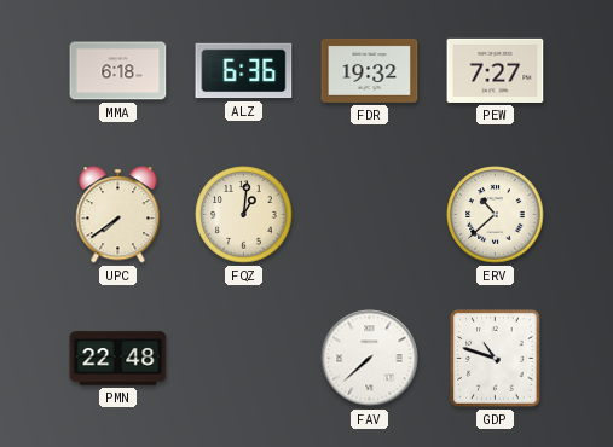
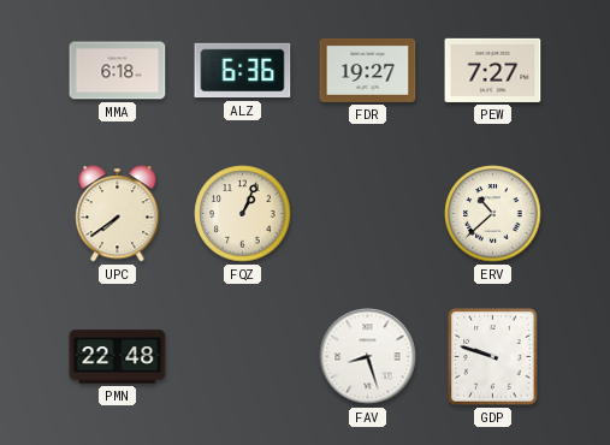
FDR: 19:32 -> 19:27 (368, 70)
FQZ: 1:01 -> 1:04 (243, 214)
FAV: 7:38 -> 8:27 (368, 357)
GDP: 10:48 -> 9:48 (493, 357)
